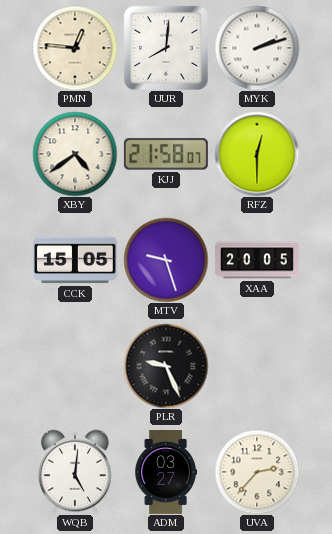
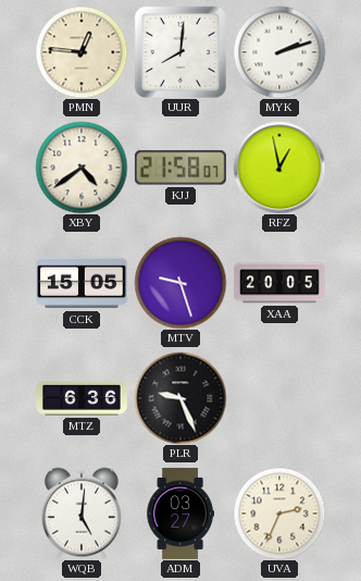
RFZ: 12:30 -> 12:58 (279, 168)
MTZ: none -> 6:36 (83, 398)
UVA: 2:37 -> 2:34 (279, 514)
